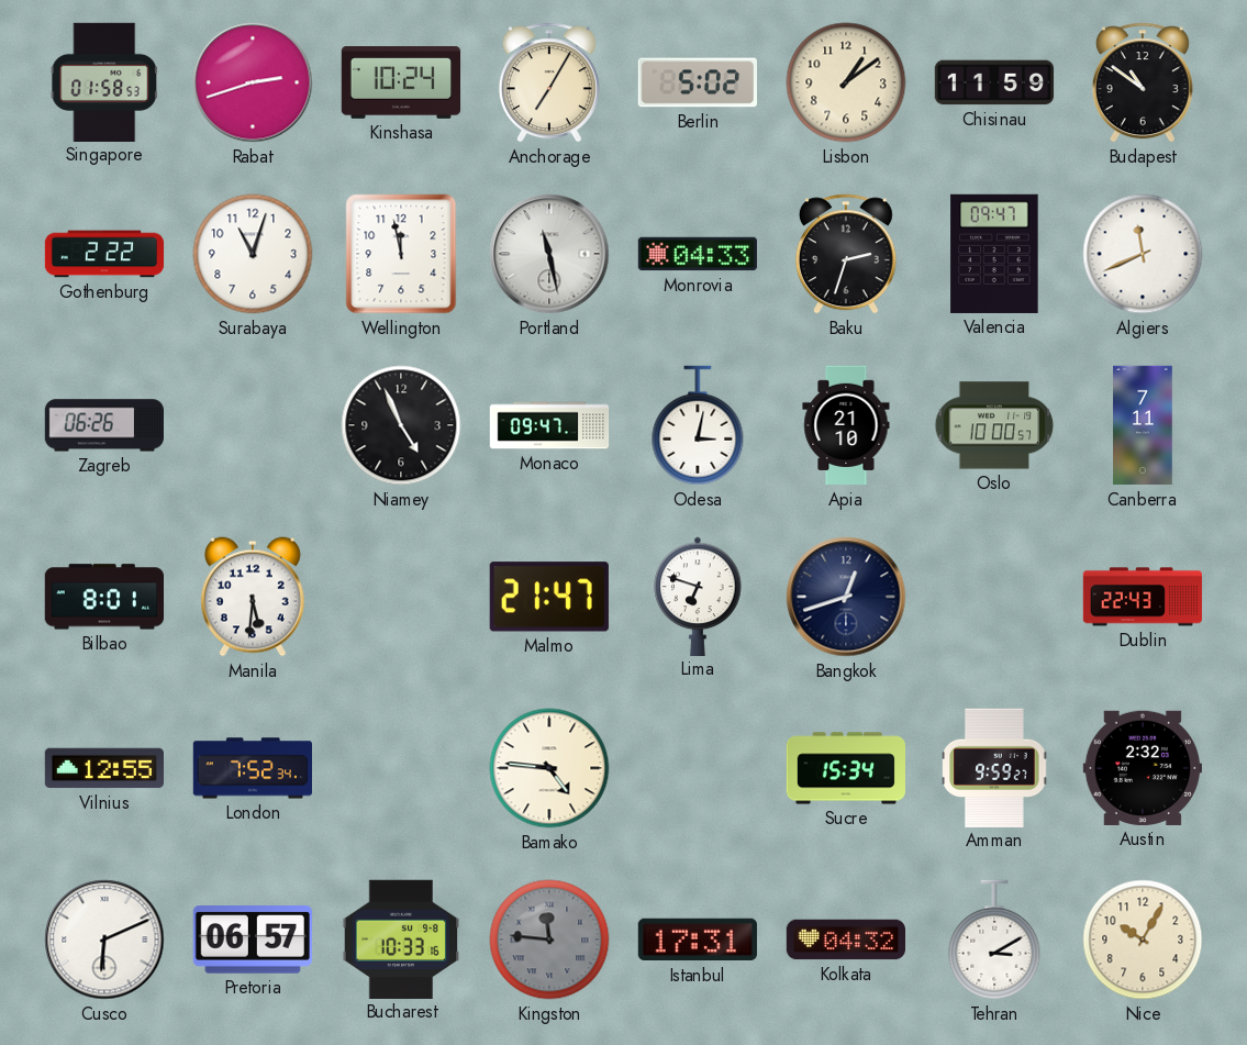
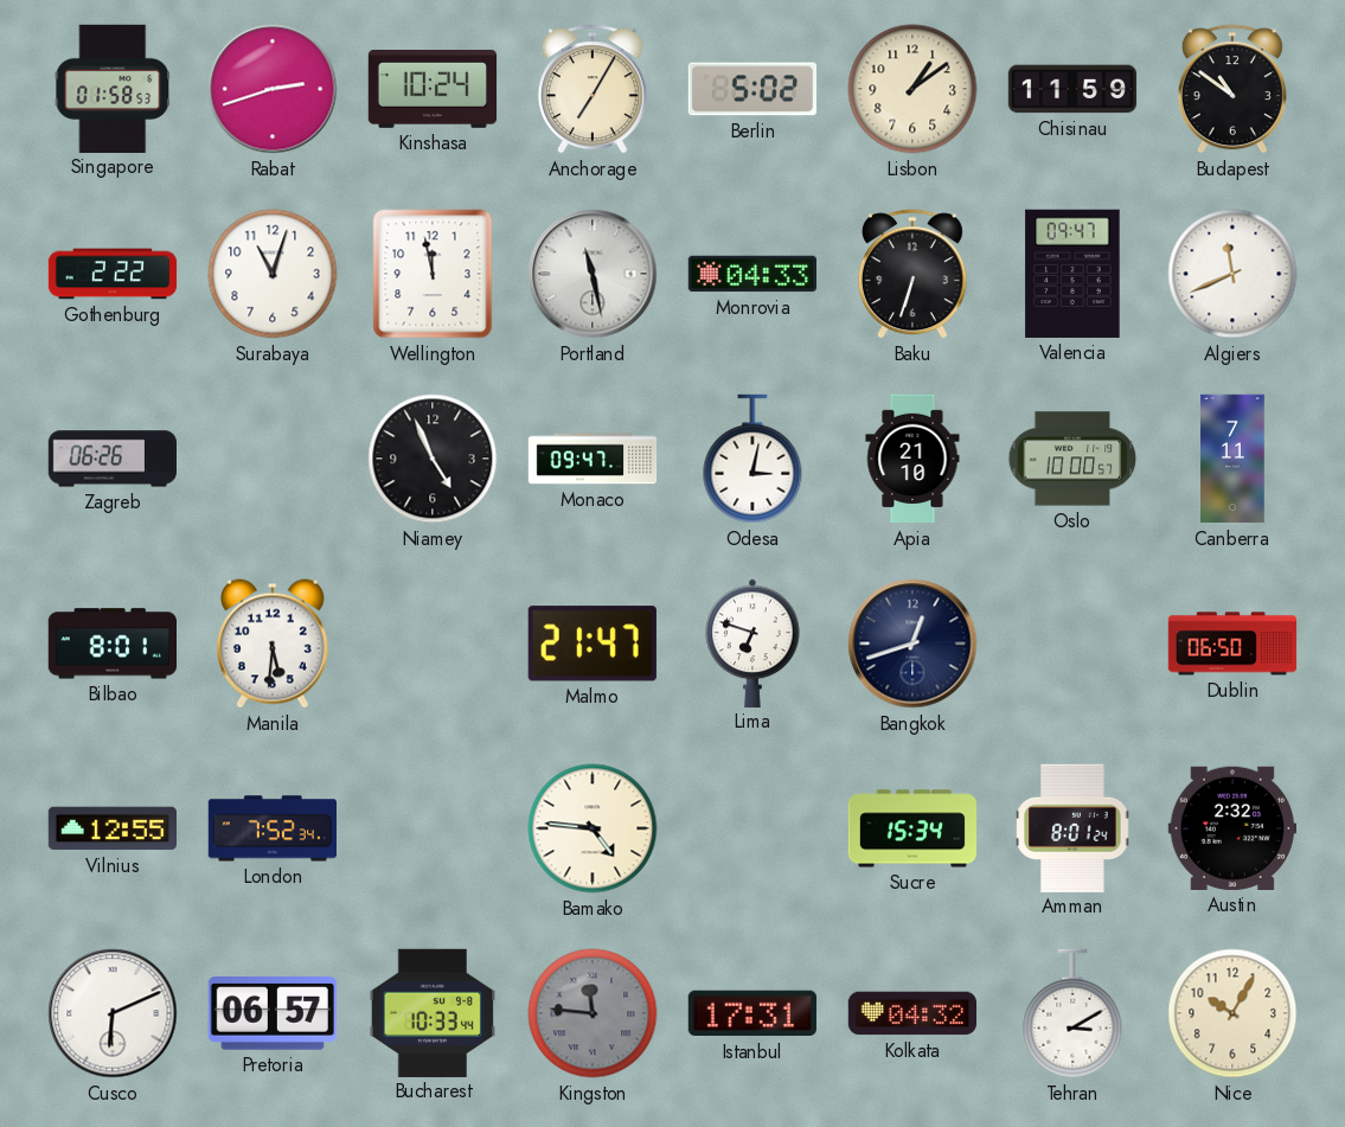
Baku: 2:33 -> 6:33 (912, 274)
Dublin: 22:43 -> 06:50 (1232, 643)
Amman: 9:59 -> 8:01 (1072, 827)
Bucharest: 10:33:16 -> 10:33:44 (433, 1012)
